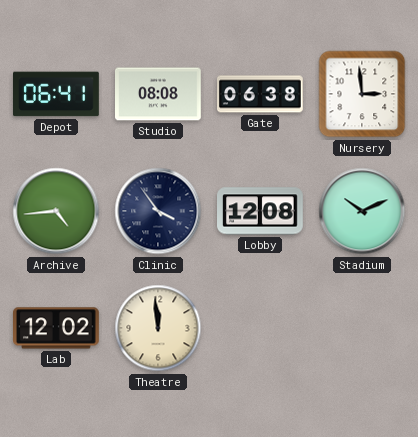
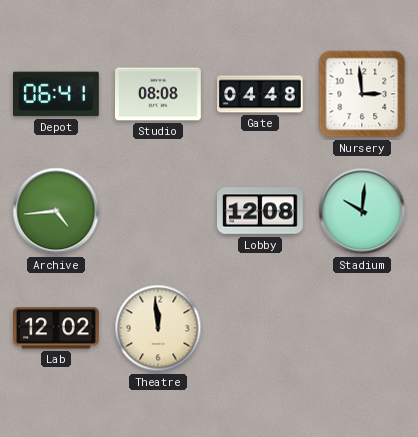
Gate: 06:38 -> 04:48 (260, 94)
Clinic: 3:54 -> none (158, 211)
Stadium: 10:11 -> 10:01 (362, 211)
